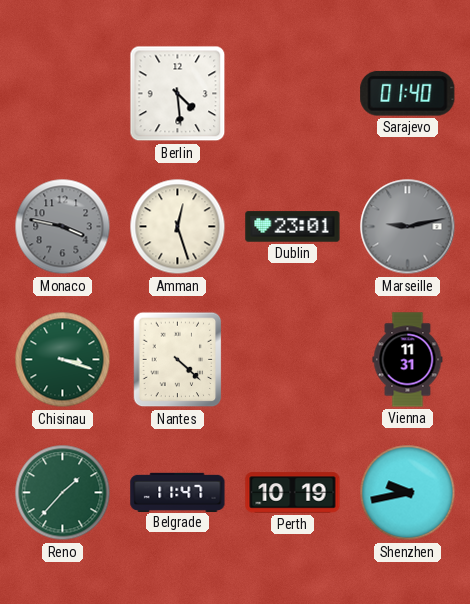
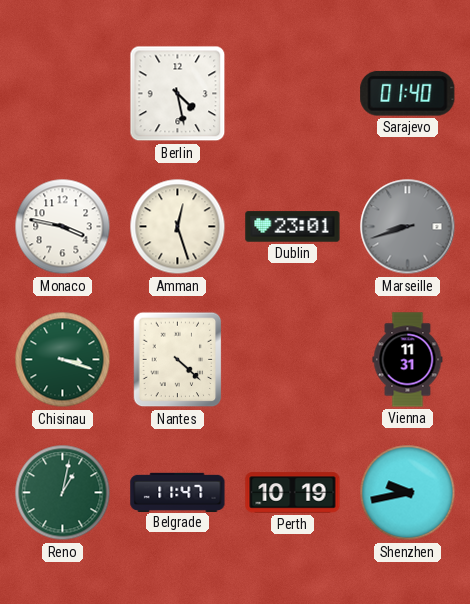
Berlin: 4:29 -> 4:28 (178, 94)
Monaco dial: grey -> white (63, 227)
Marseille: 9:13 -> 8:42 (408, 227)
Reno: 1:37 -> 1:02 (63, 493)
